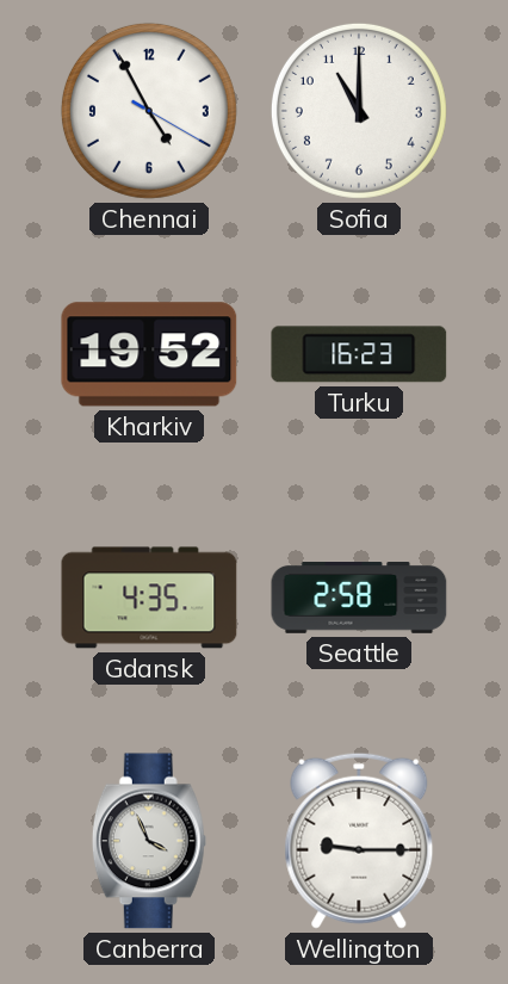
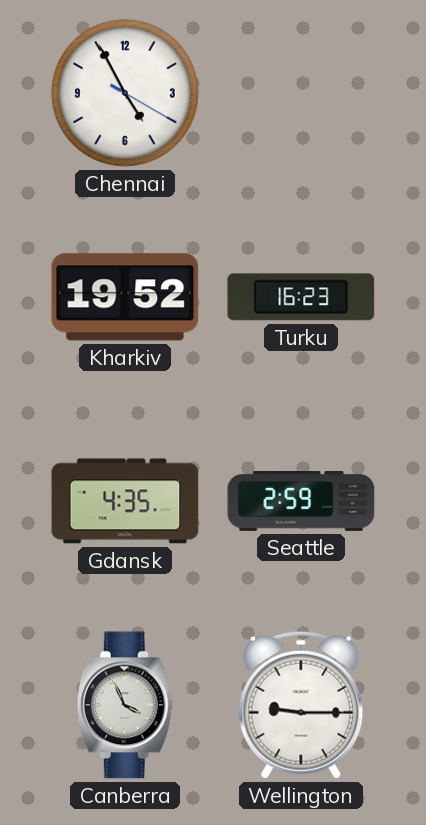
Sofia: 11:00 -> none (359, 111)
Seattle: 2:58 -> 2:59 (301, 502)
